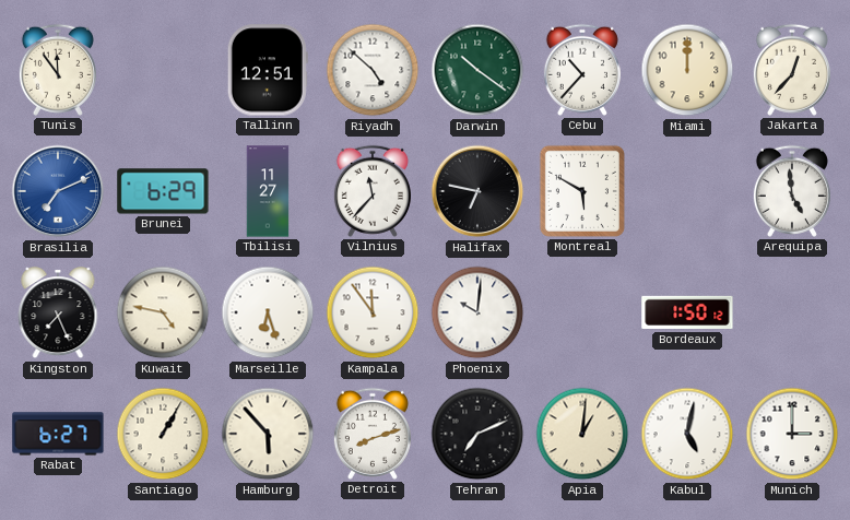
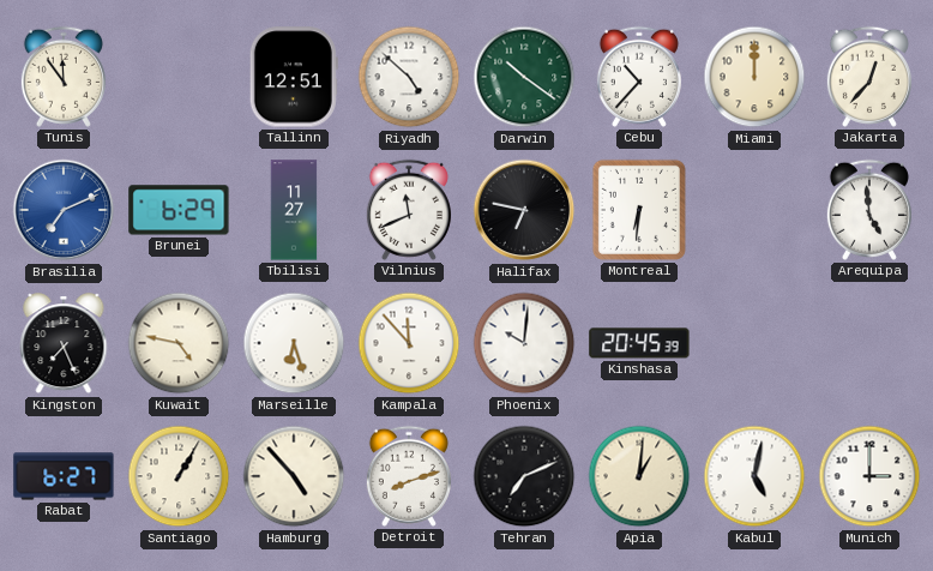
Vilnius: 11:37 -> 11:41 (409, 210)
Montreal: 5:50 -> 6:31 (639, 210)
Kampala: 11:54 -> 11:53 (409, 343)
Kinshasa: none -> 20:45 (639, 343)
Bordeaux: 1:50 -> none (687, 312)
Hamburg: 5:53 -> 4:53 (294, 476)
